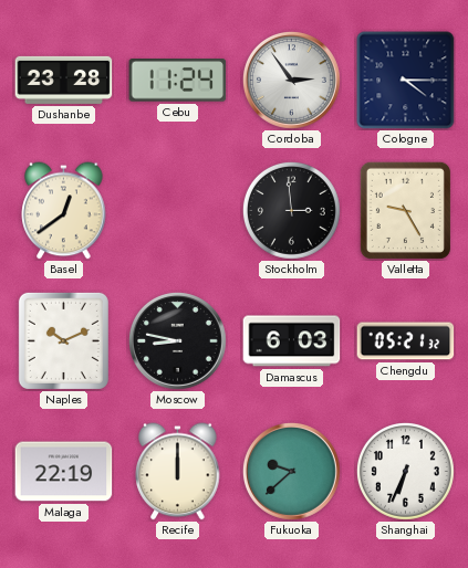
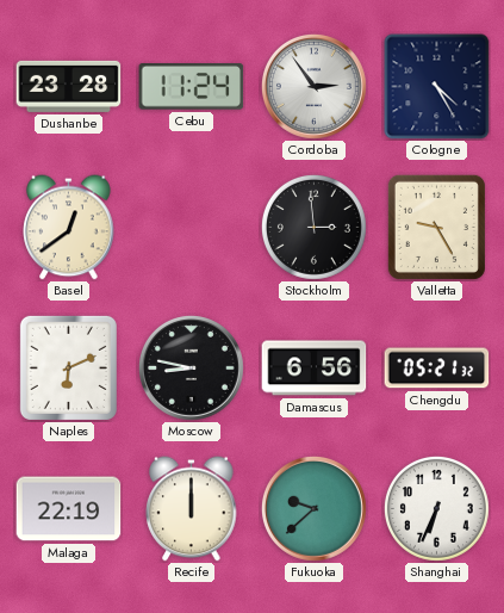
Cologne: 4:15 -> 4:25 (437, 87)
Naples: 10:11 -> 6:11 (68, 367)
Damascus: 6:03 -> 6:56 (315, 369)
